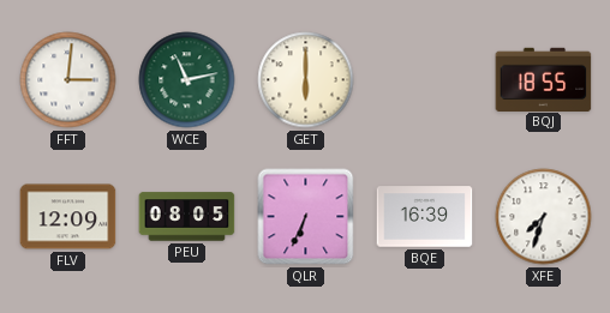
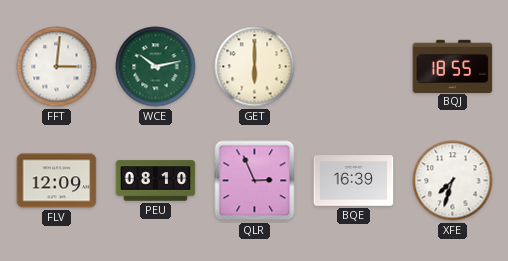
WCE: 11:13 -> 10:13 (156, 67)
PEU: 08:05 -> 08:10 (156, 181)
QLR: 6:34 -> 2:56 (255, 181)
